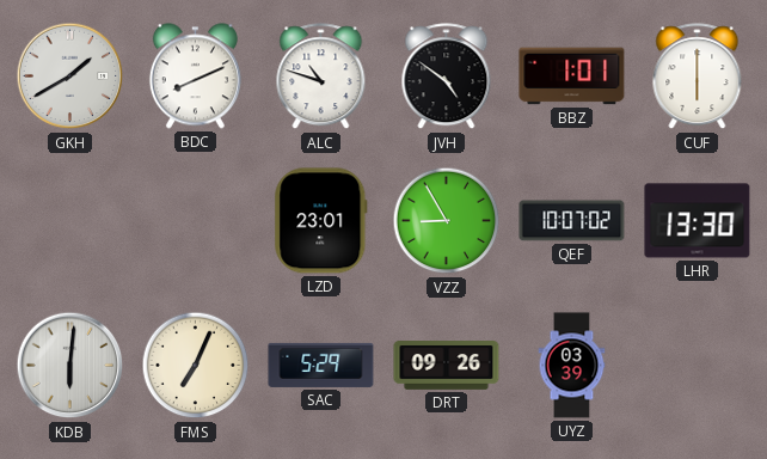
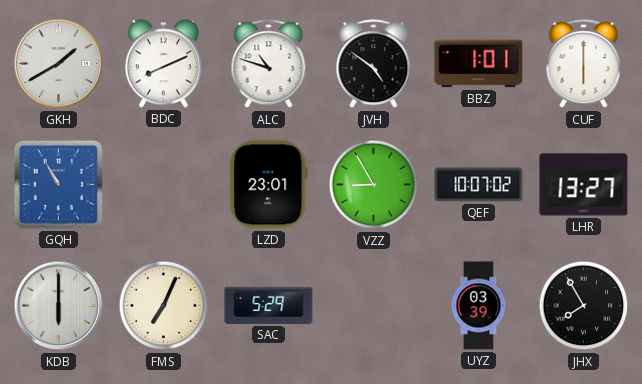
GQH: none -> 10:55 (58, 184)
LHR: 13:30 -> 13:27 (584, 185)
KDB: 6:01 -> 6:00 (59, 306)
DRT: 09:26 -> none (447, 366)
JHX: none -> 7:55 (584, 306)
